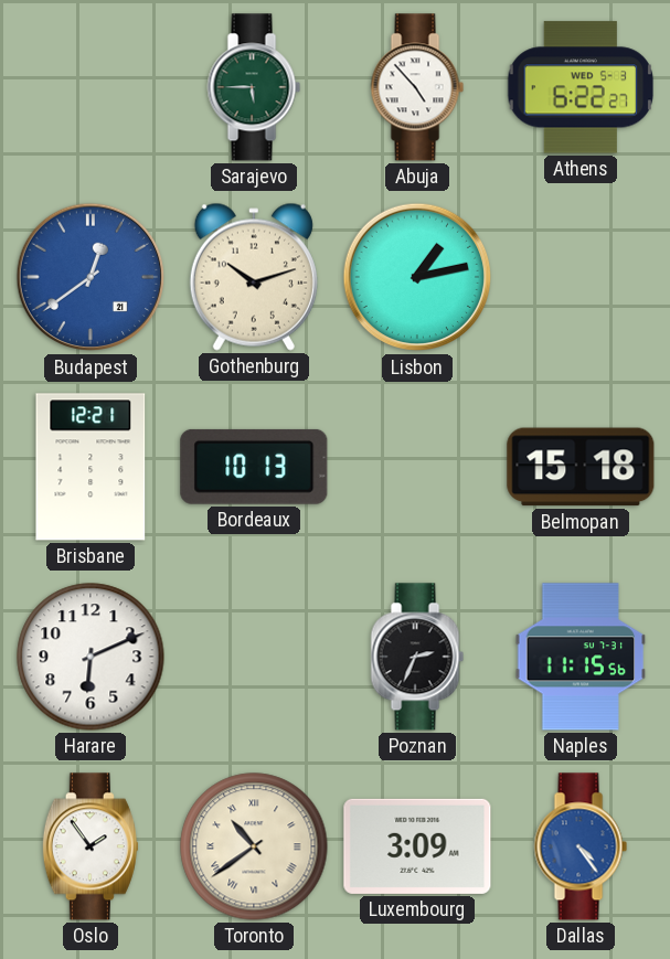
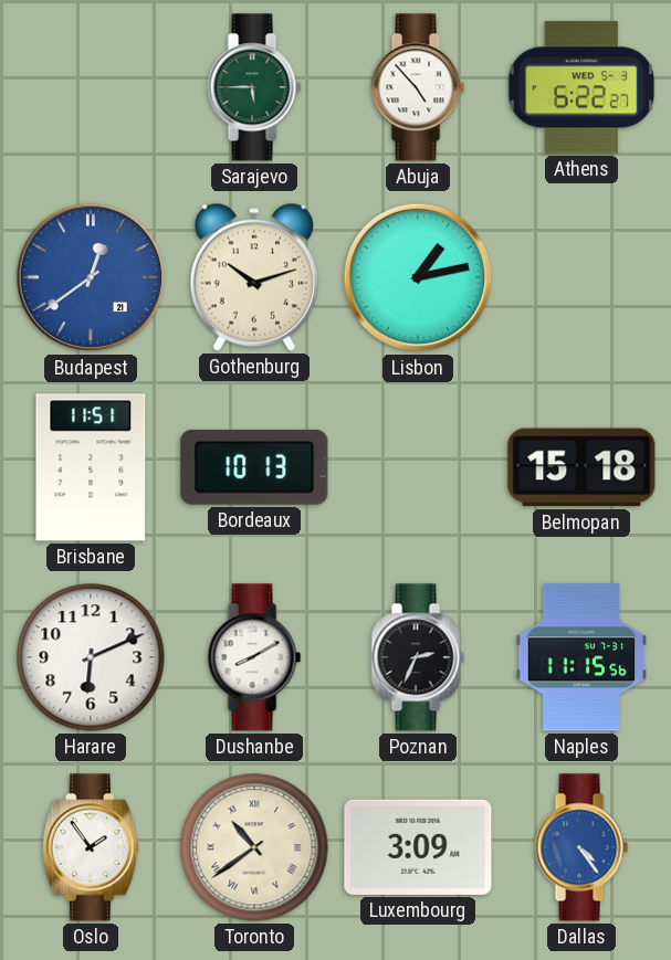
Brisbane: 12:21 -> 11:51 (91, 467)
Dushanbe: none -> 8:10 (254, 657)
